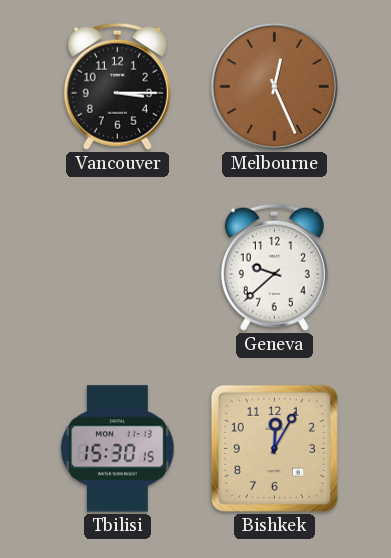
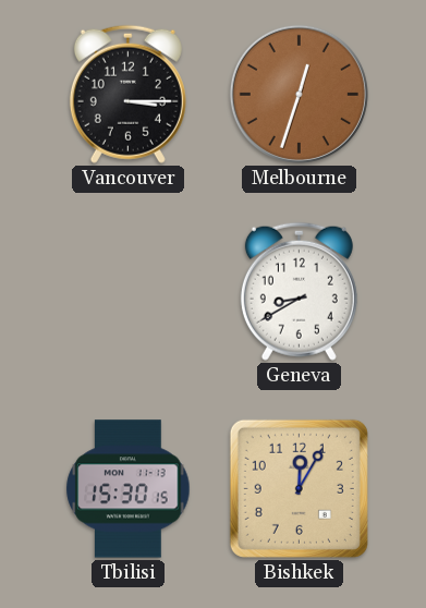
Melbourne: 12:26 -> 12:33 (299, 94)
Geneva: 9:38 -> 8:40 (299, 291)
